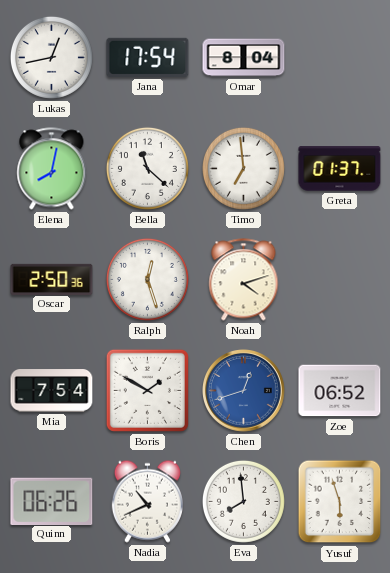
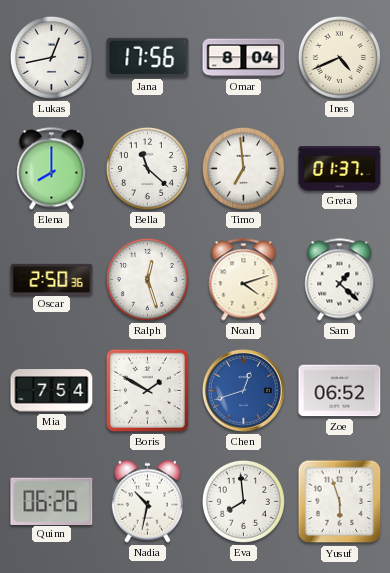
Jana: 17:54 -> 17:56 (148, 57)
Ines: none -> 4:41 (339, 57)
Elena: 8:02 -> 8:00 (52, 169)
Sam: none -> 1:22 (340, 280)
Nadia: 10:41 -> 10:32 (147, 501)
